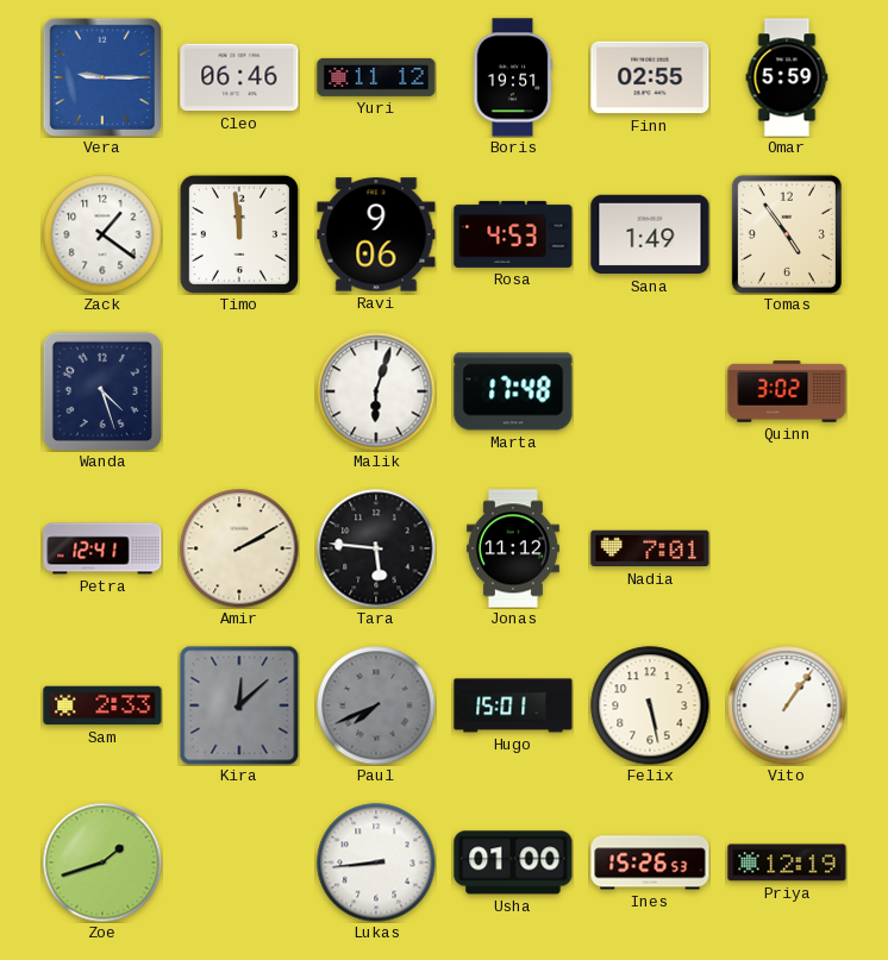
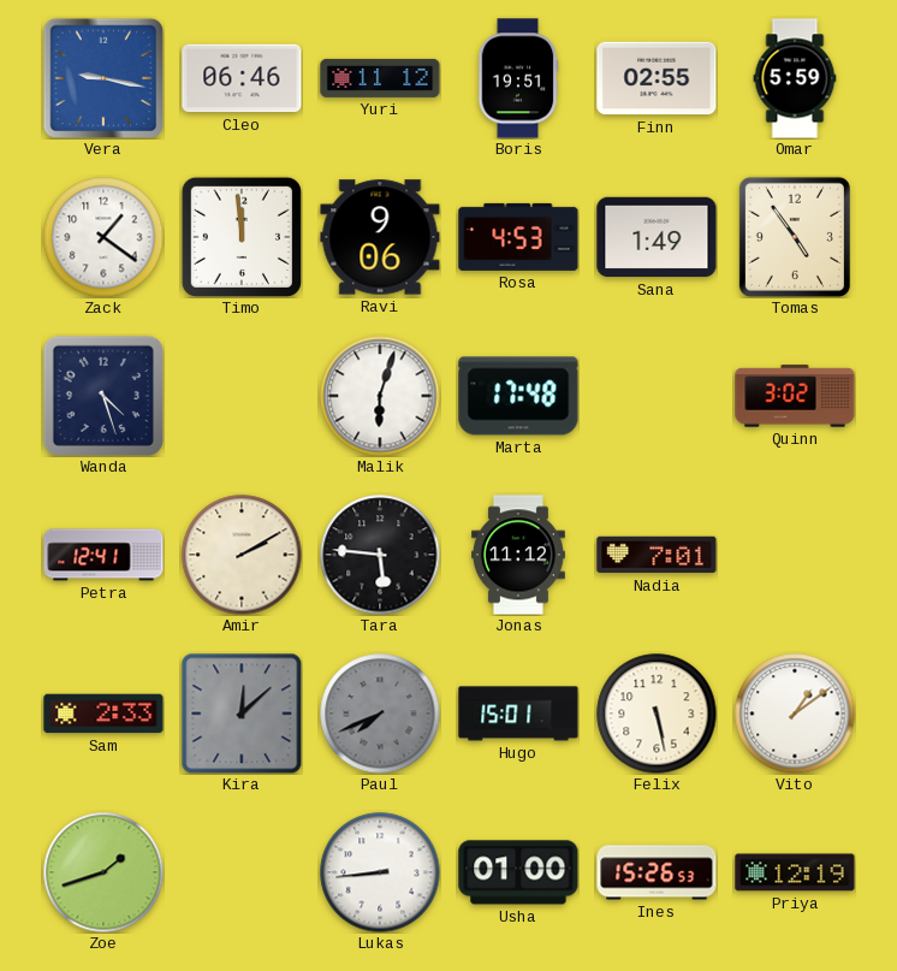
Vera: 9:15 -> 9:17 (102, 77)
Vito: 1:06 -> 1:09 (795, 714)
